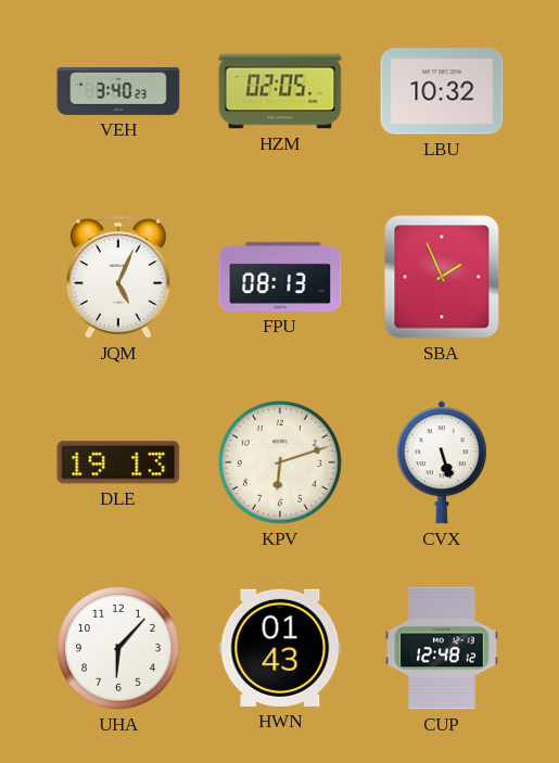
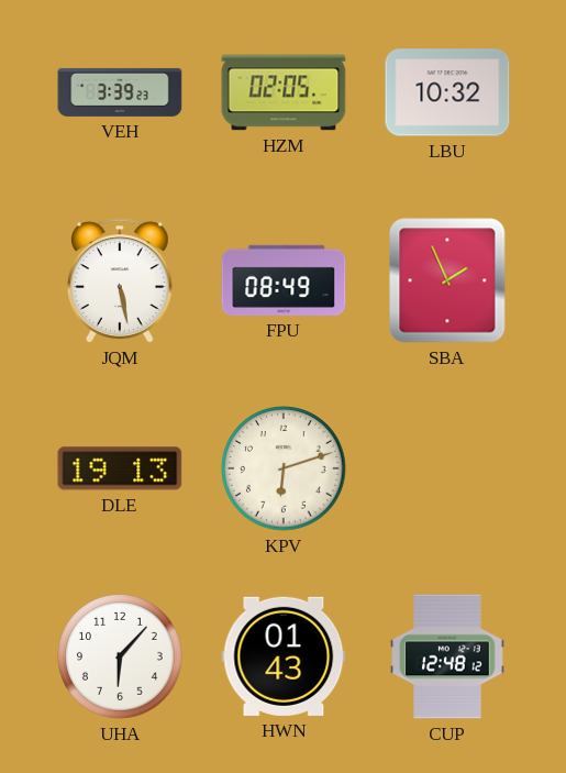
VEH: 3:40 -> 3:39 (120, 92)
JQM: 5:04 -> 5:28 (120, 280)
FPU: 08:13 -> 08:49 (284, 280)
CVX: 5:27 -> none (442, 462)
